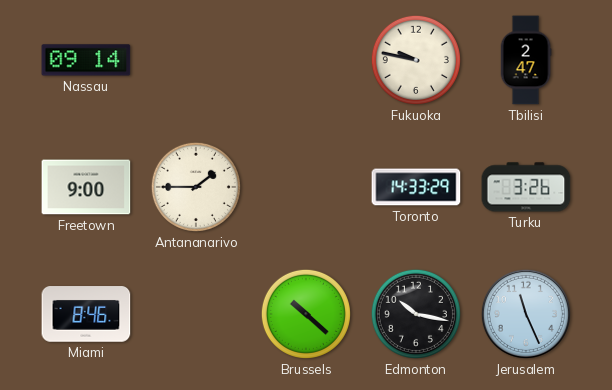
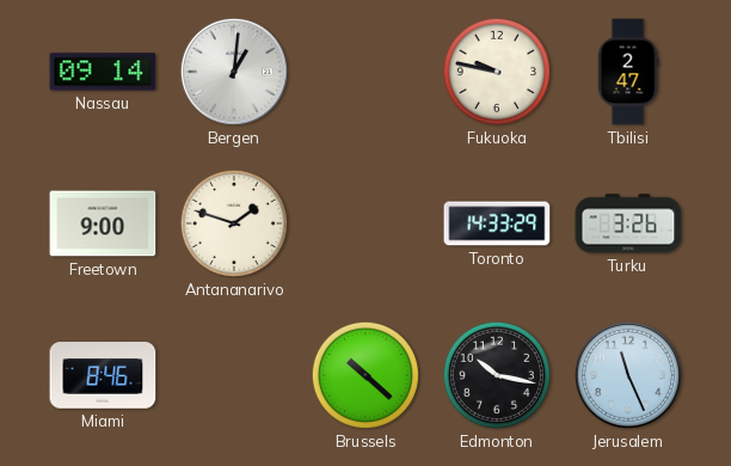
Bergen: none -> 1:01 (234, 72)
Antananarivo: 1:45 -> 1:48 (234, 223)
